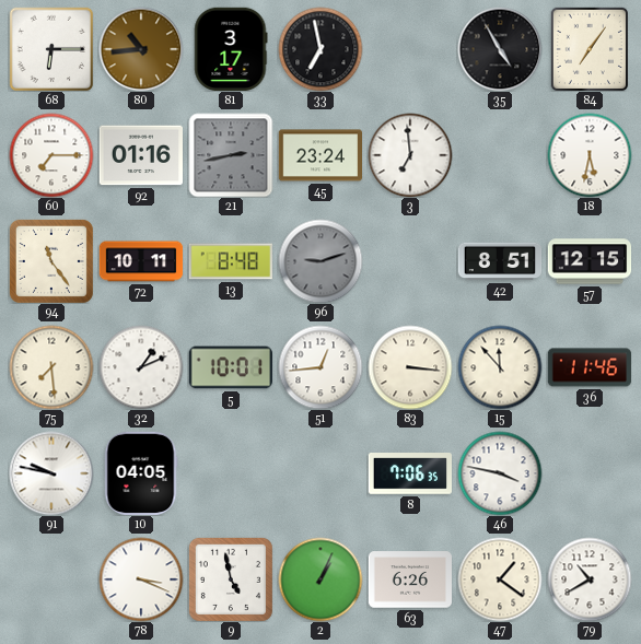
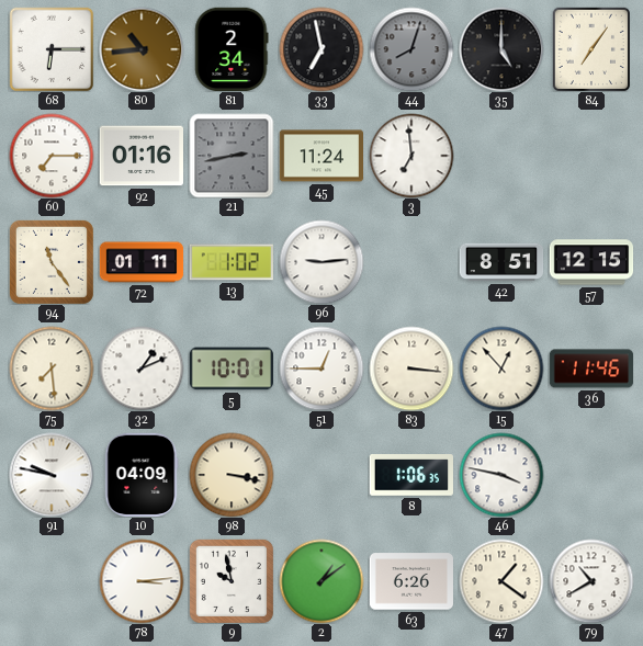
81: 3:17 -> 2:34 (232, 48)
44: none -> 8:03 (411, 49)
35: 4:55 -> 5:00 (501, 49)
45: 23:24 -> 11:24 (320, 156)
18: 5:32 -> none (590, 155)
72: 10:11 -> 01:11 (142, 262)
13: 8:48 -> 1:02 (230, 262)
96: 9:12 -> 9:14 (321, 262)
96 dial: grey -> white (321, 262)
51: 12:44 -> 12:45 (321, 369)
15: 11:53 -> 12:53 (501, 369)
10: 04:05 -> 04:09 (142, 474)
98: none -> 3:17 (232, 475)
8: 7:06 -> 1:06 (410, 476)
78: 3:19 -> 3:14 (142, 581)
9: 4:58 -> 9:58 (232, 581)
2: 1:04 -> 1:09 (321, 581)
